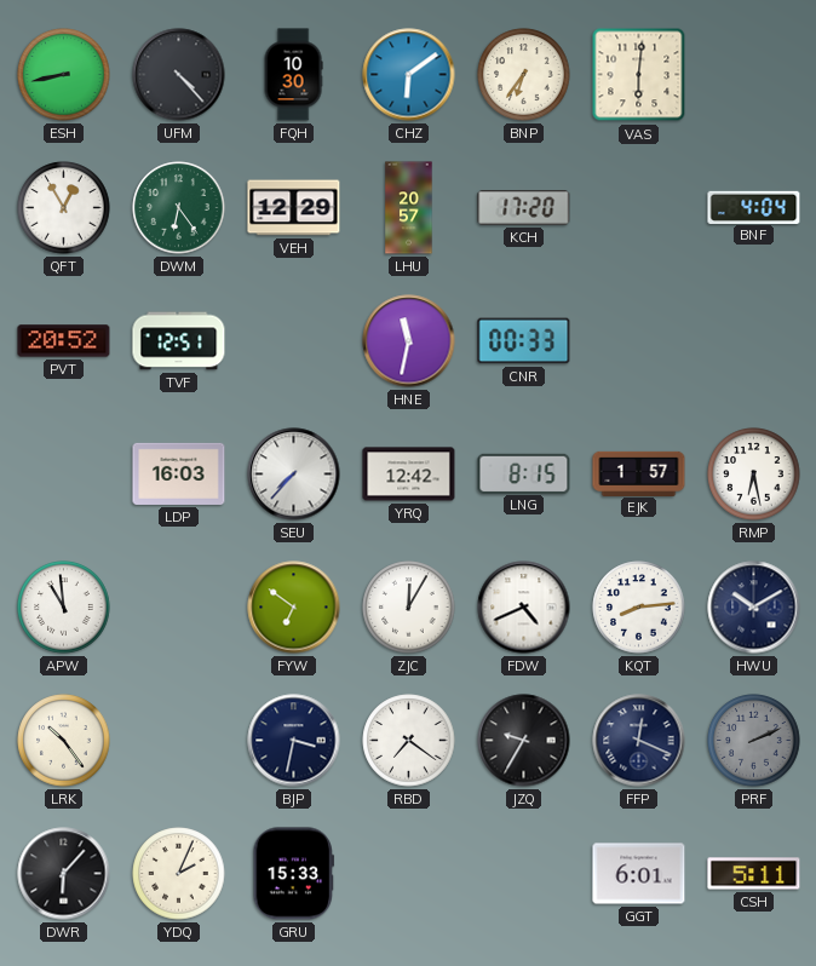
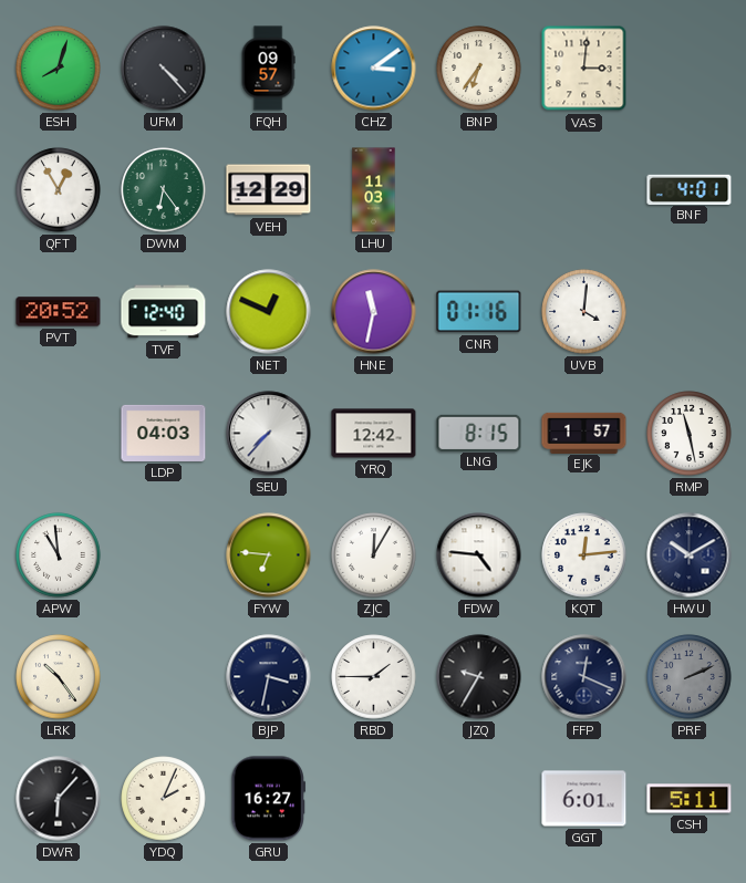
ESH: 8:43 -> 8:03 (59, 69)
FQH: 10:30 -> 09:57 (268, 69)
CHZ: 6:09 -> 3:09 (374, 69)
VAS: 6:01 -> 3:01 (584, 69)
LHU: 20:57 -> 11:03 (374, 190)
KCH: 17:20 -> none (524, 208)
BNF: 4:04 -> 4:01 (690, 189)
TVF: 12:51 -> 12:40 (164, 312)
NET: none -> 12:49 (269, 312)
CNR: 00:33 -> 01:16 (479, 312)
UVB: none -> 4:01 (584, 312)
LDP: 16:03 -> 04:03 (164, 433)
RMP: 6:28 -> 11:28 (690, 434)
FYW: 6:51 -> 6:46 (269, 555)
FDW: 4:41 -> 4:46 (479, 555)
KQT: 8:14 -> 12:14 (584, 555)
RBD: 7:21 -> 1:45 (374, 677)
GRU: 15:33 -> 16:27 (269, 799)
